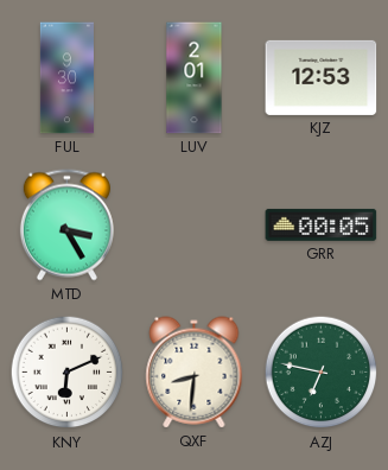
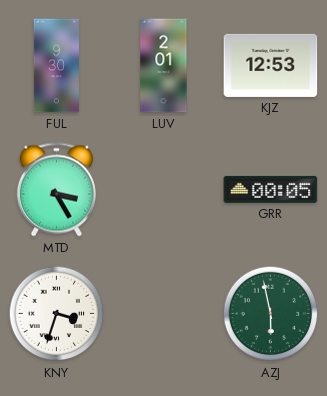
KNY: 6:11 -> 3:33 (57, 314)
QXF: 8:31 -> none (195, 373)
AZJ: 6:47 -> 5:58 (271, 314)
